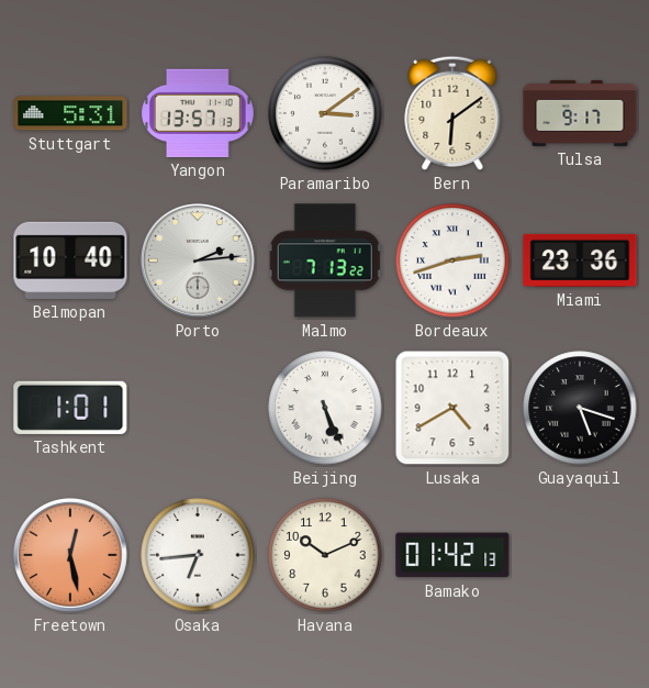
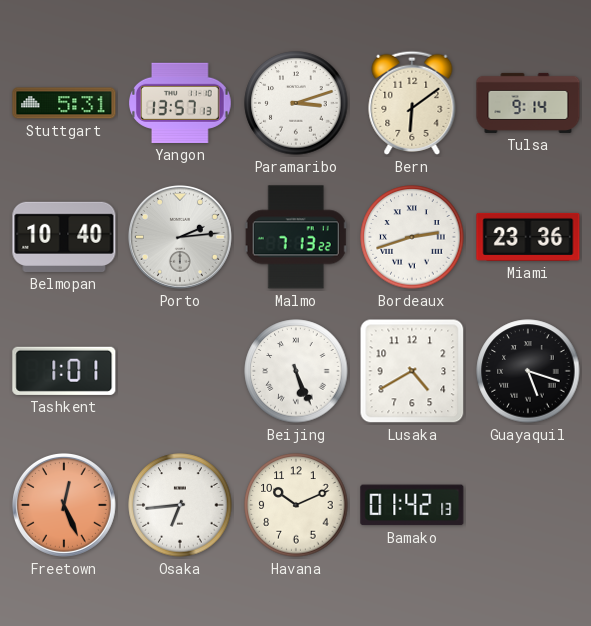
Paramaribo: 3:09 -> 3:12 (296, 103)
Tulsa: 9:17 -> 9:14 (528, 103)
Freetown: 12:28 -> 12:26 (64, 505)
